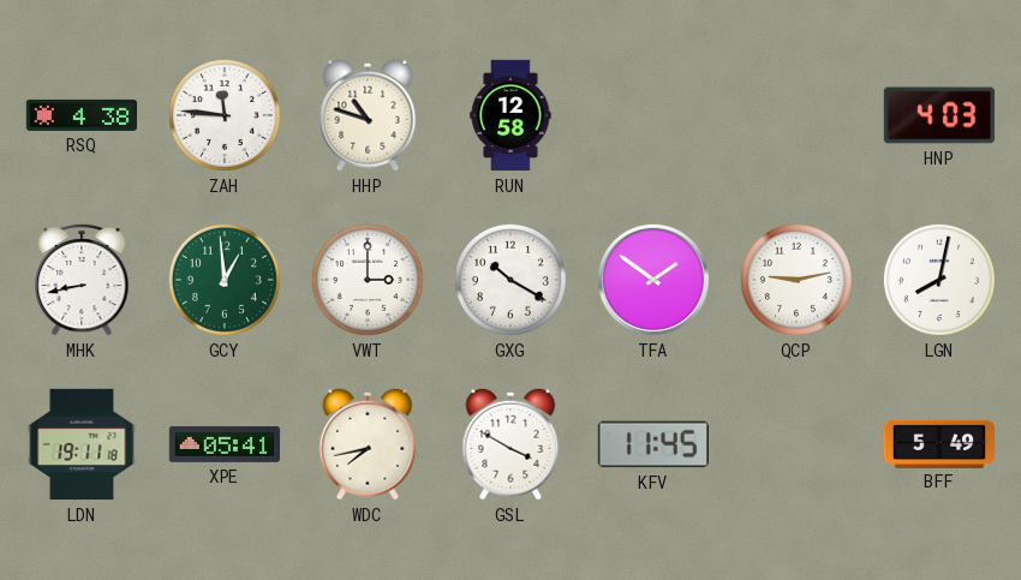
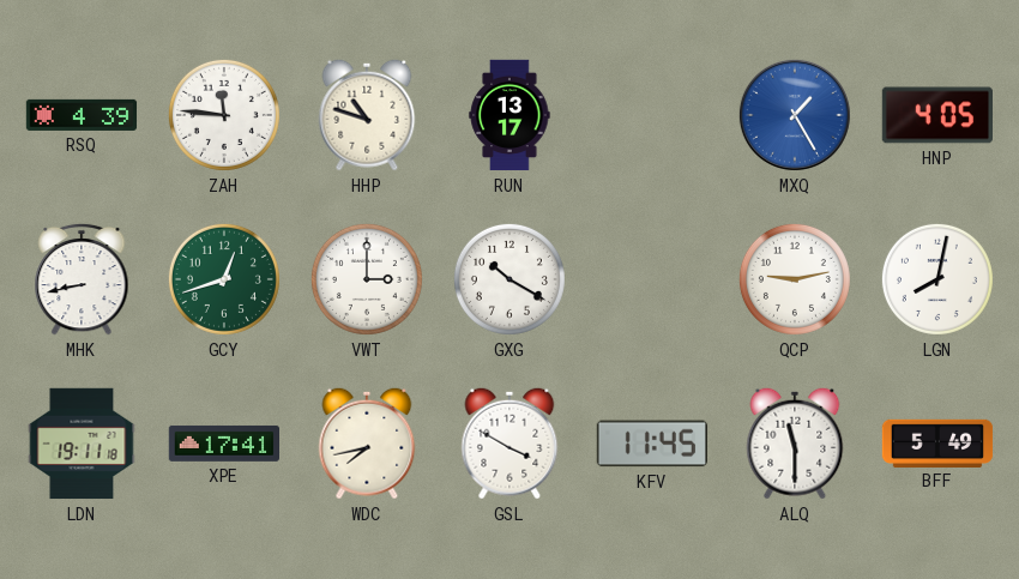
RSQ: 4:38 -> 4:39 (82, 115)
RUN: 12:58 -> 13:17 (509, 115)
MXQ: none -> 1:25 (795, 115)
HNP: 4:03 -> 4:05 (936, 115)
GCY: 12:59 -> 12:42 (224, 279)
TFA: 1:51 -> none (653, 280)
XPE: 05:41 -> 17:41 (223, 444)
ALQ: none -> 11:30 (795, 444)
